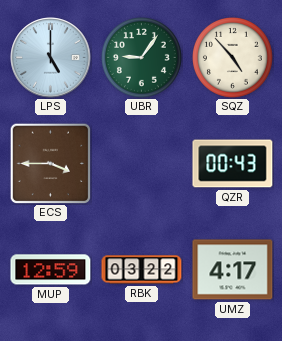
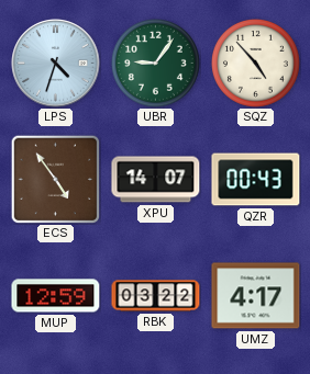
LPS: 5:00 -> 4:33 (56, 64)
ECS: 3:45 -> 4:54 (55, 179)
XPU: none -> 14:07 (156, 180)
